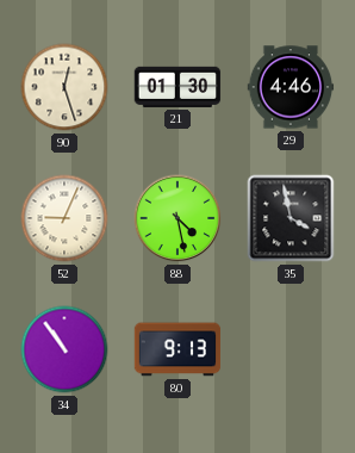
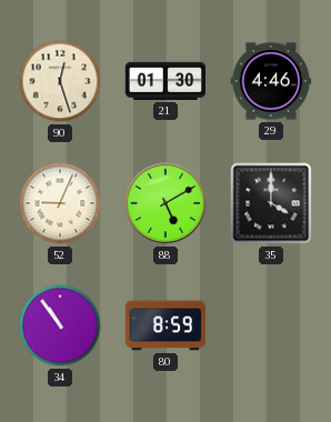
88: 4:28 -> 5:10 (165, 203)
35: 3:58 -> 4:00 (271, 203)
80: 9:13 -> 8:59 (165, 325)
